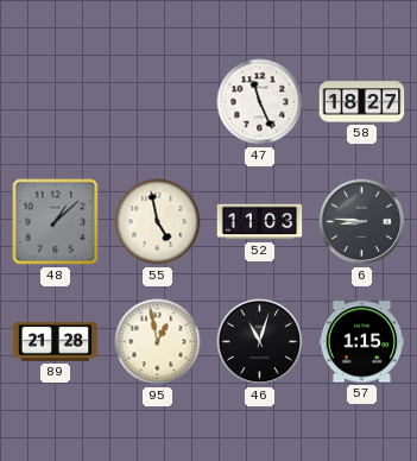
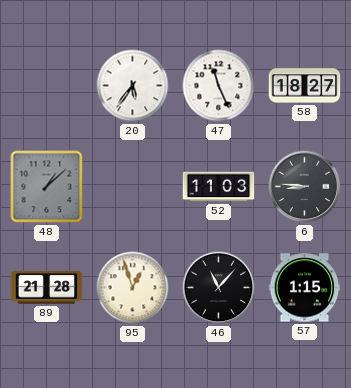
20: none -> 5:36 (133, 86)
55: 4:58 -> none (158, 222)
95: 12:58 -> 12:57 (133, 288)
46: 11:03 -> 11:07 (219, 288)
